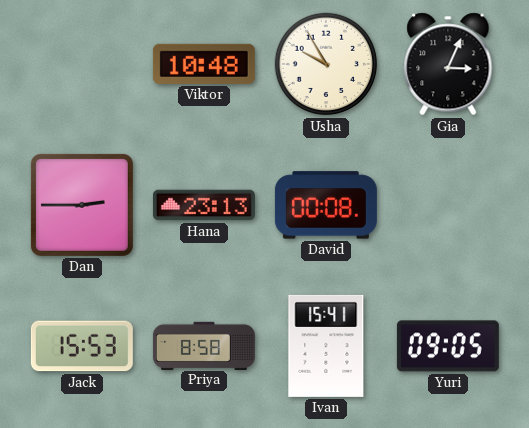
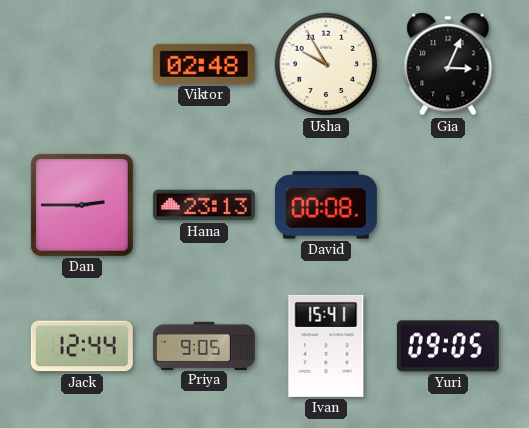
Viktor: 10:48 -> 02:48 (204, 64)
Jack: 15:53 -> 12:44 (82, 346)
Priya: 8:58 -> 9:05 (204, 345)
